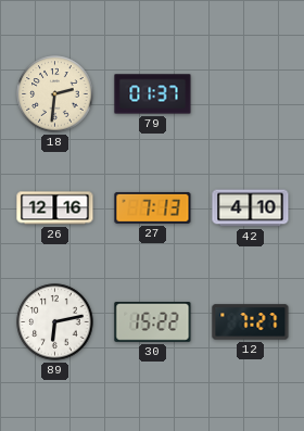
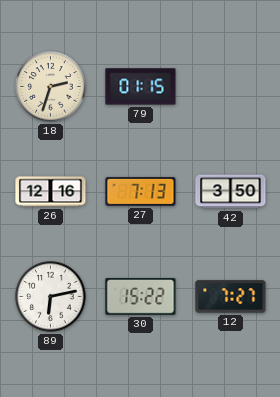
18: 2:31 -> 2:33 (51, 87)
79: 01:37 -> 01:15 (141, 87)
42: 4:10 -> 3:50 (231, 192)
